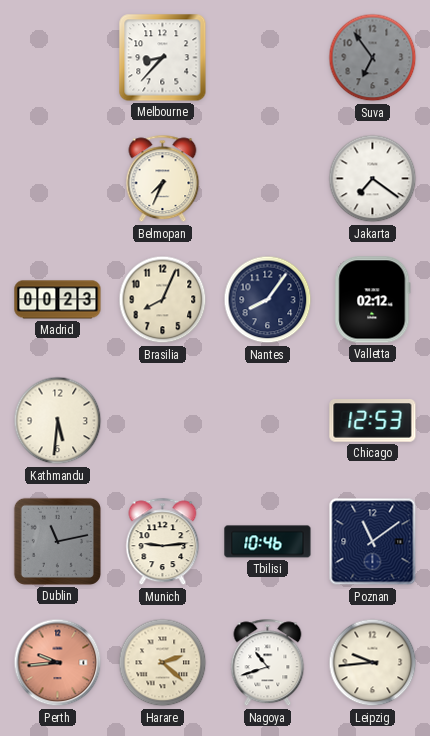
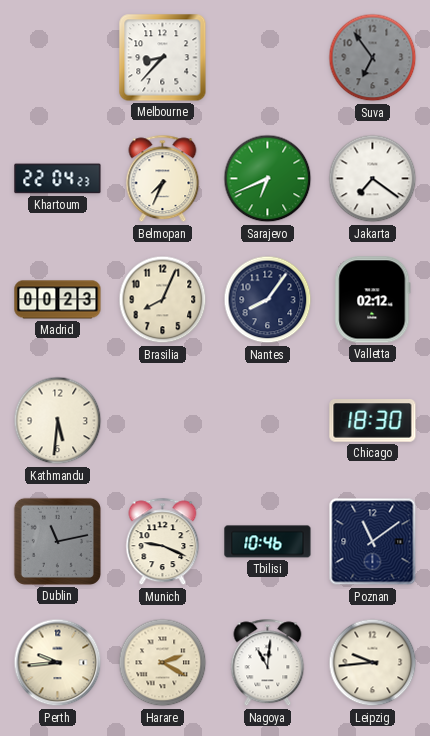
Khartoum: none -> 22:04 (58, 179)
Sarajevo: none -> 6:41 (268, 179)
Chicago: 12:53 -> 18:30 (373, 421)
Munich: 9:14 -> 9:19 (163, 542)
Perth dial: salmon -> cream (58, 663)
Harare: 2:22 -> 2:20 (163, 663)
Nagoya: 10:42 -> 11:01 (268, 663)
